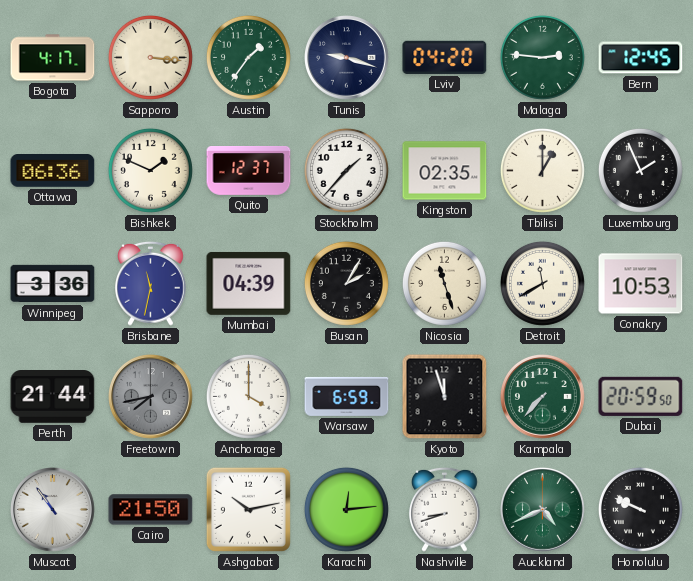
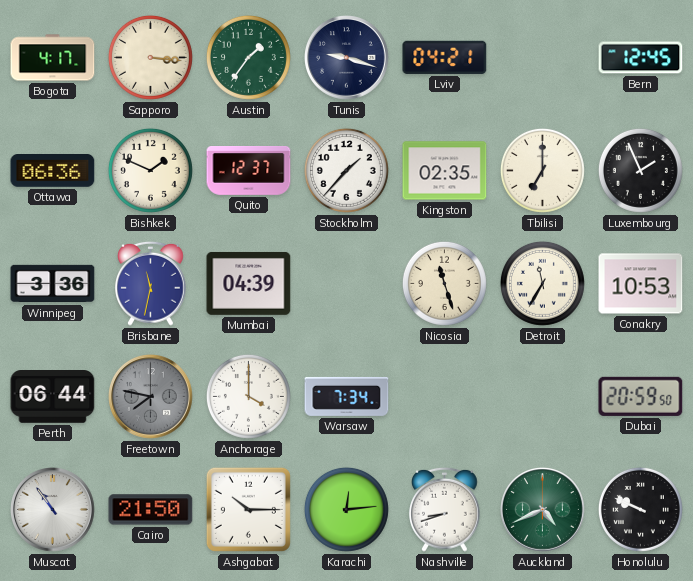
Lviv: 04:20 -> 04:21 (445, 57)
Malaga: 2:46 -> none (542, 57)
Tbilisi: 1:00 -> 7:00 (542, 170)
Busan: 2:05 -> none (346, 283)
Detroit: 11:40 -> 11:35 (542, 283)
Perth: 21:44 -> 06:44 (53, 397)
Freetown: 7:43 -> 7:47 (151, 397)
Warsaw: 6:59 -> 7:34 (347, 396)
Kyoto: 11:57 -> none (445, 397)
Kampala: 7:37 -> none (543, 397)
Ashgabat: 10:13 -> 10:15 (248, 509)
